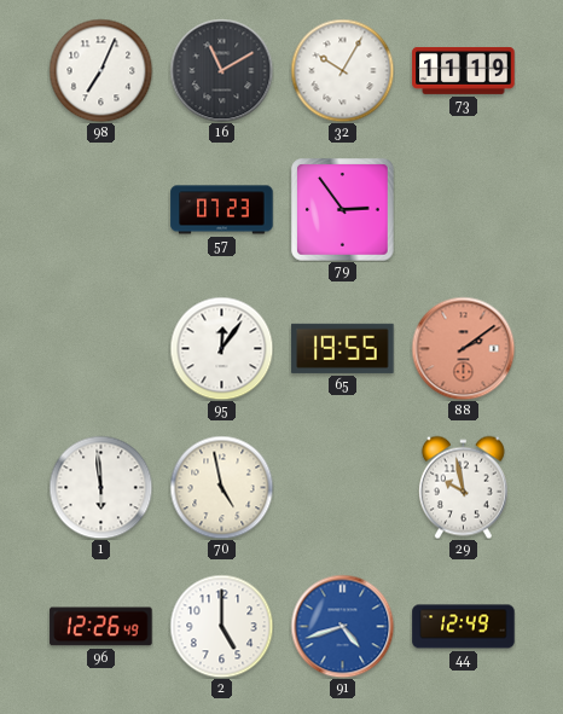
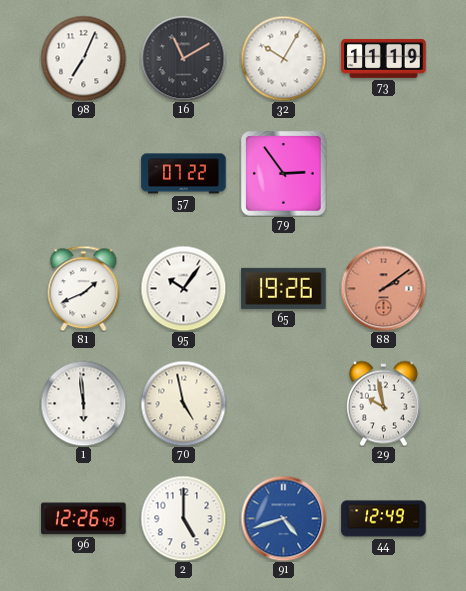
57: 07:23 -> 07:22 (184, 174)
81: none -> 1:41 (84, 288)
95: 12:06 -> 10:06 (183, 288)
65: 19:55 -> 19:26 (284, 288)
